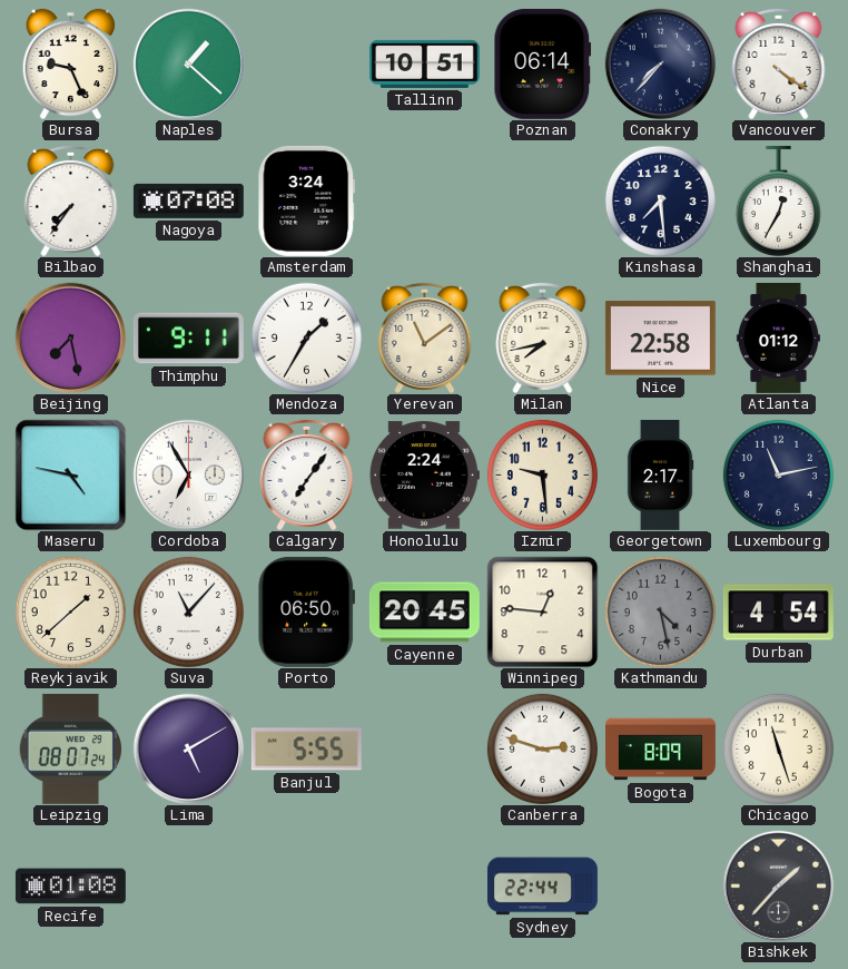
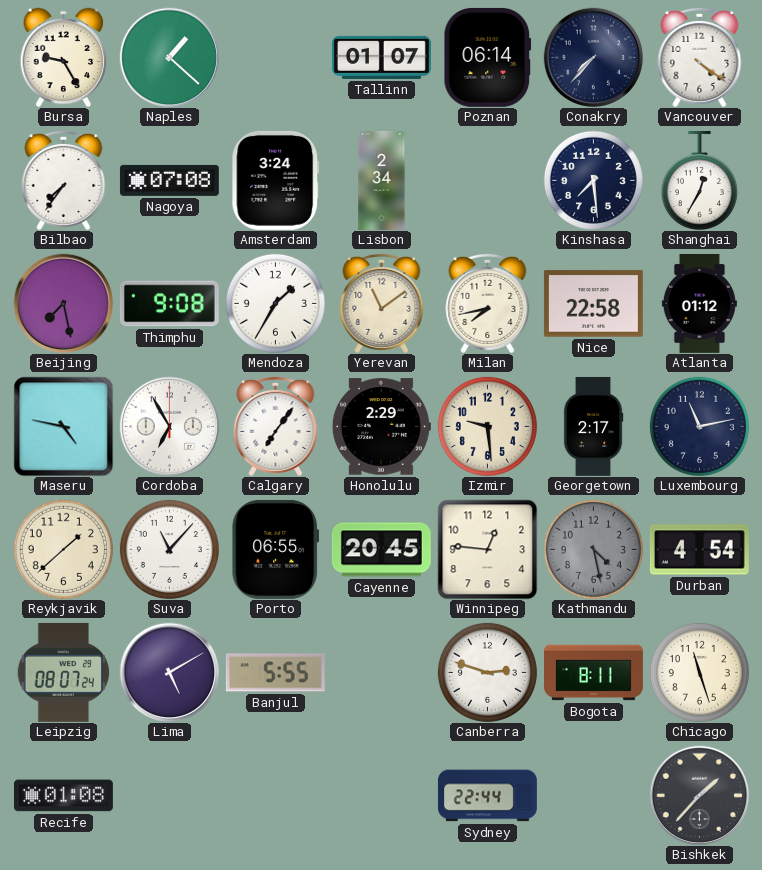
Bursa: 9:26 -> 9:25 (64, 57)
Tallinn: 10:51 -> 01:07 (381, 57)
Lisbon: none -> 2:34 (382, 180)
Thimphu: 9:11 -> 9:08 (169, 304)
Honolulu: 2:24 -> 2:29 (381, 427)
Porto: 06:50 -> 06:55 (276, 549)
Bogota: 8:09 -> 8:11 (594, 673)
